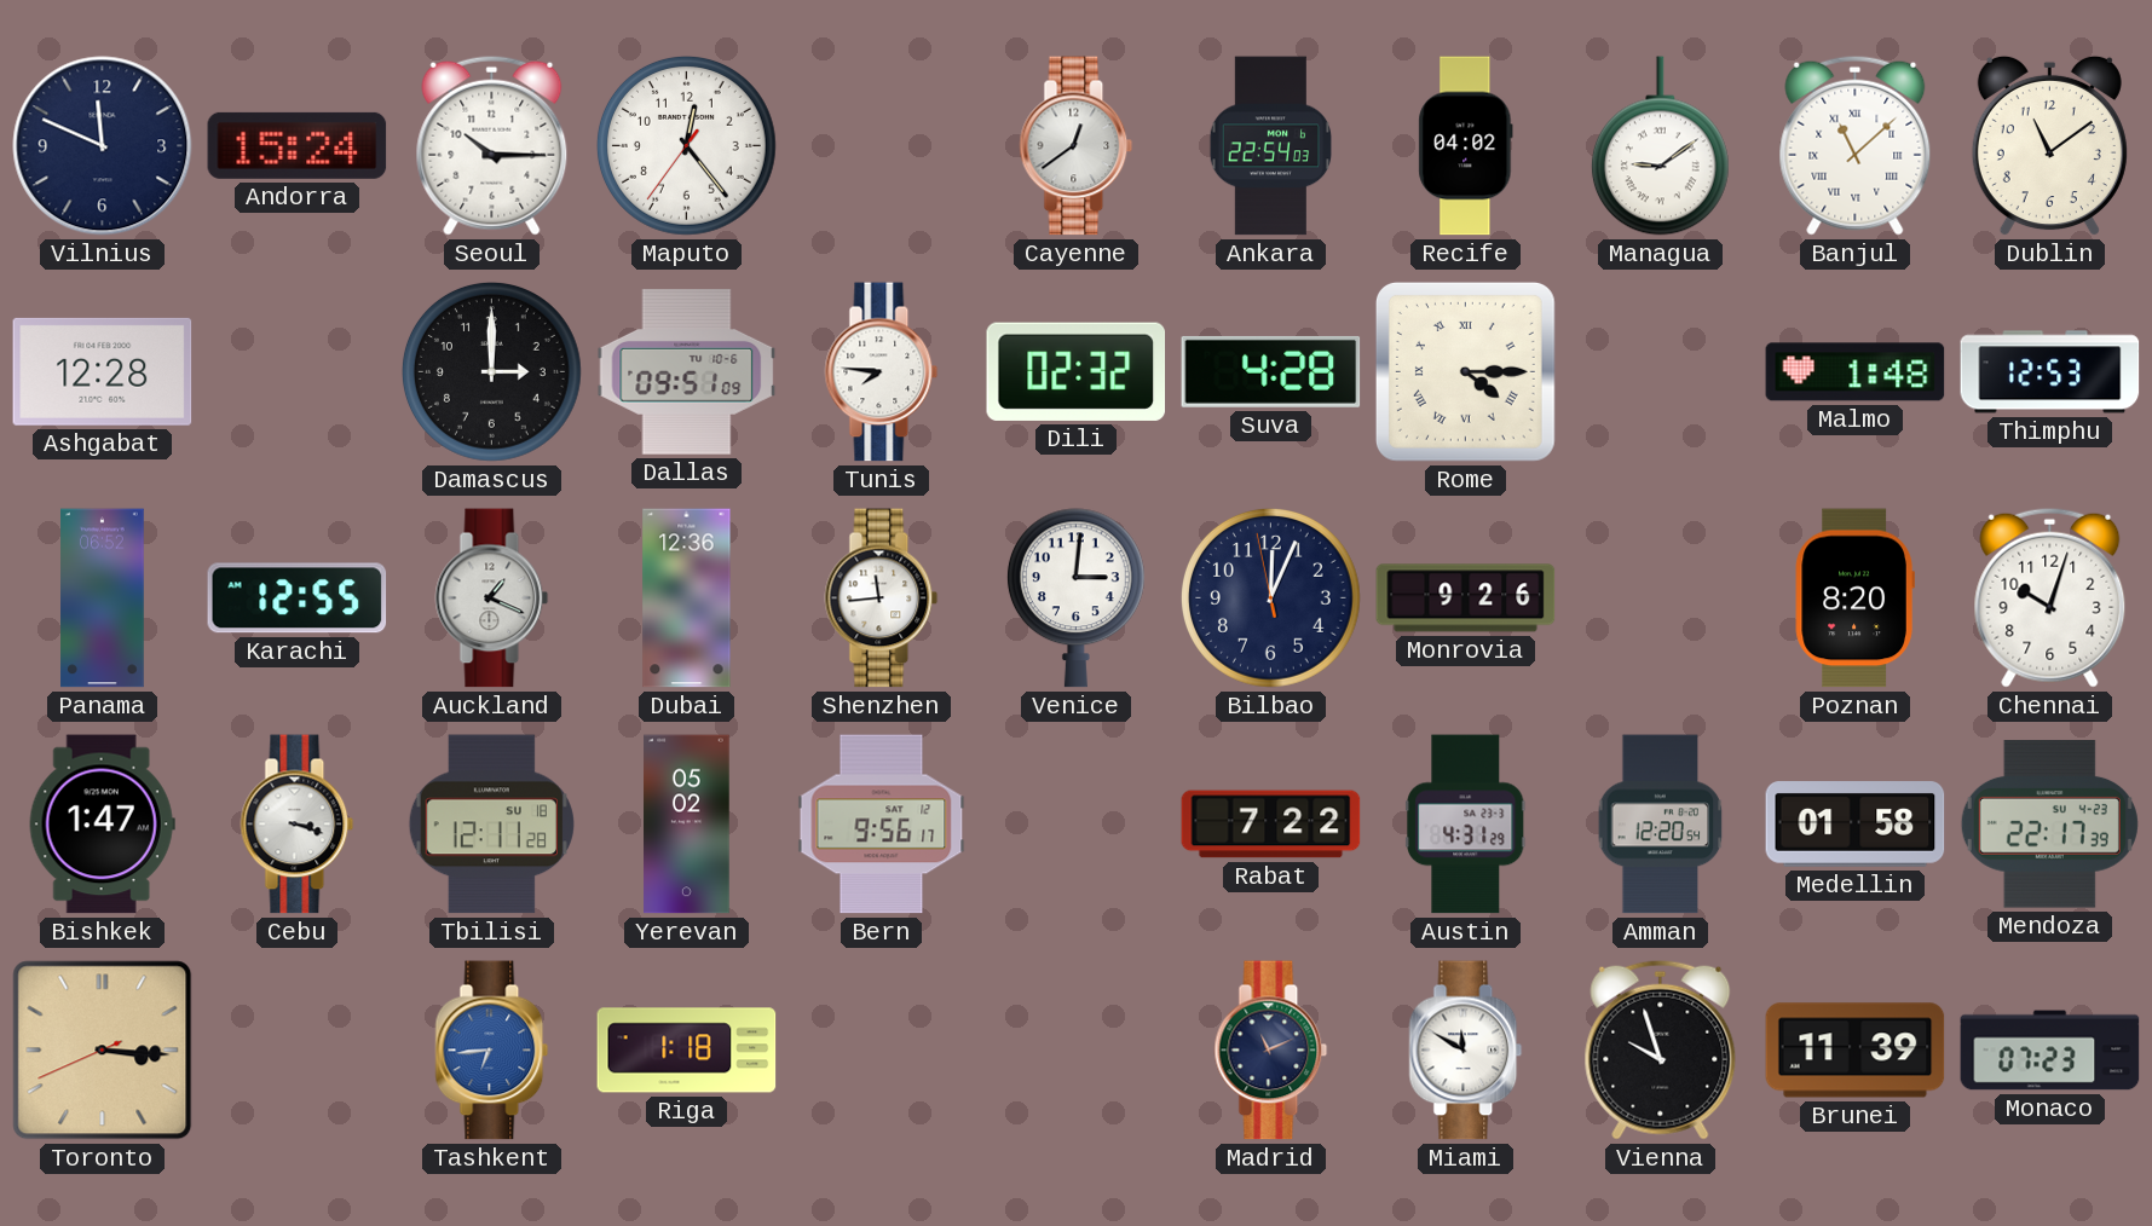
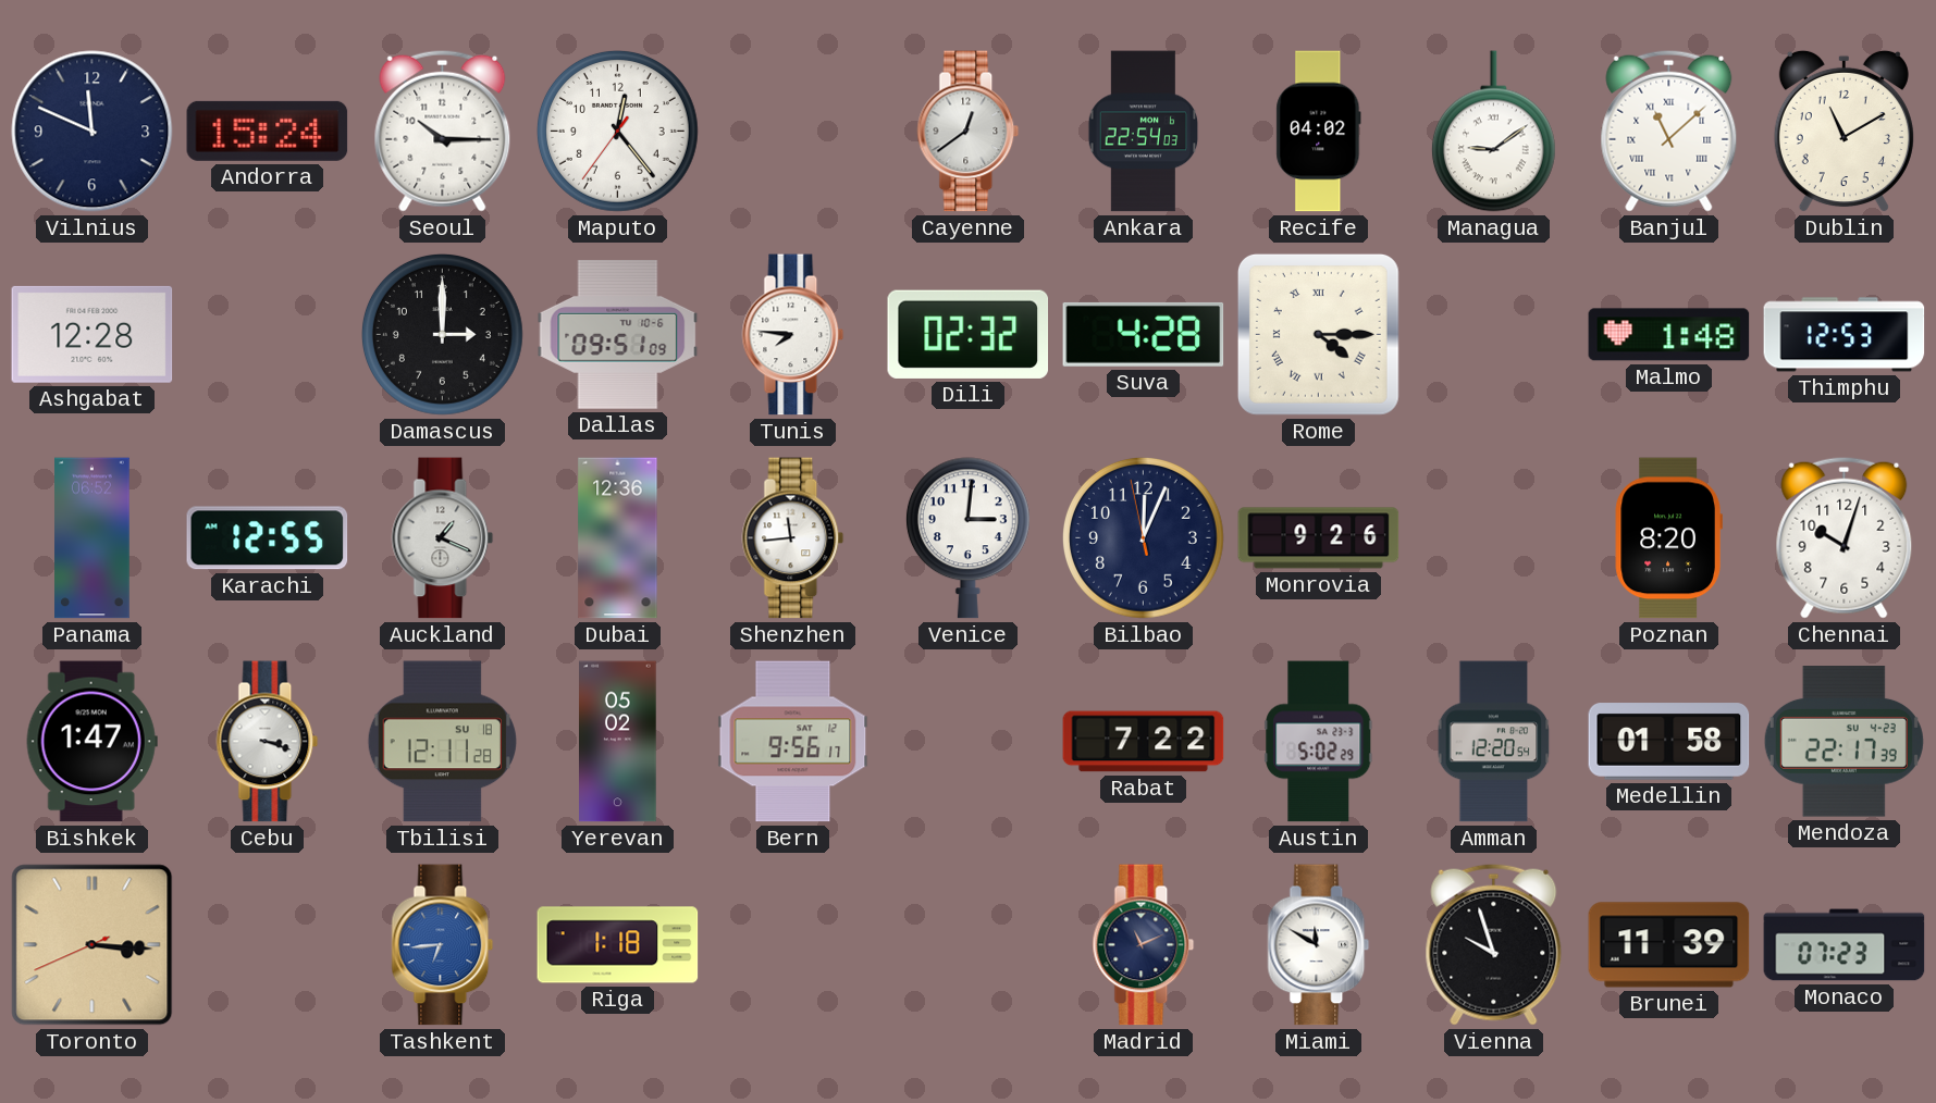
Dublin: 11:09 -> 11:10 (1843, 132)
Austin: 4:31 -> 5:02 (1319, 742)
